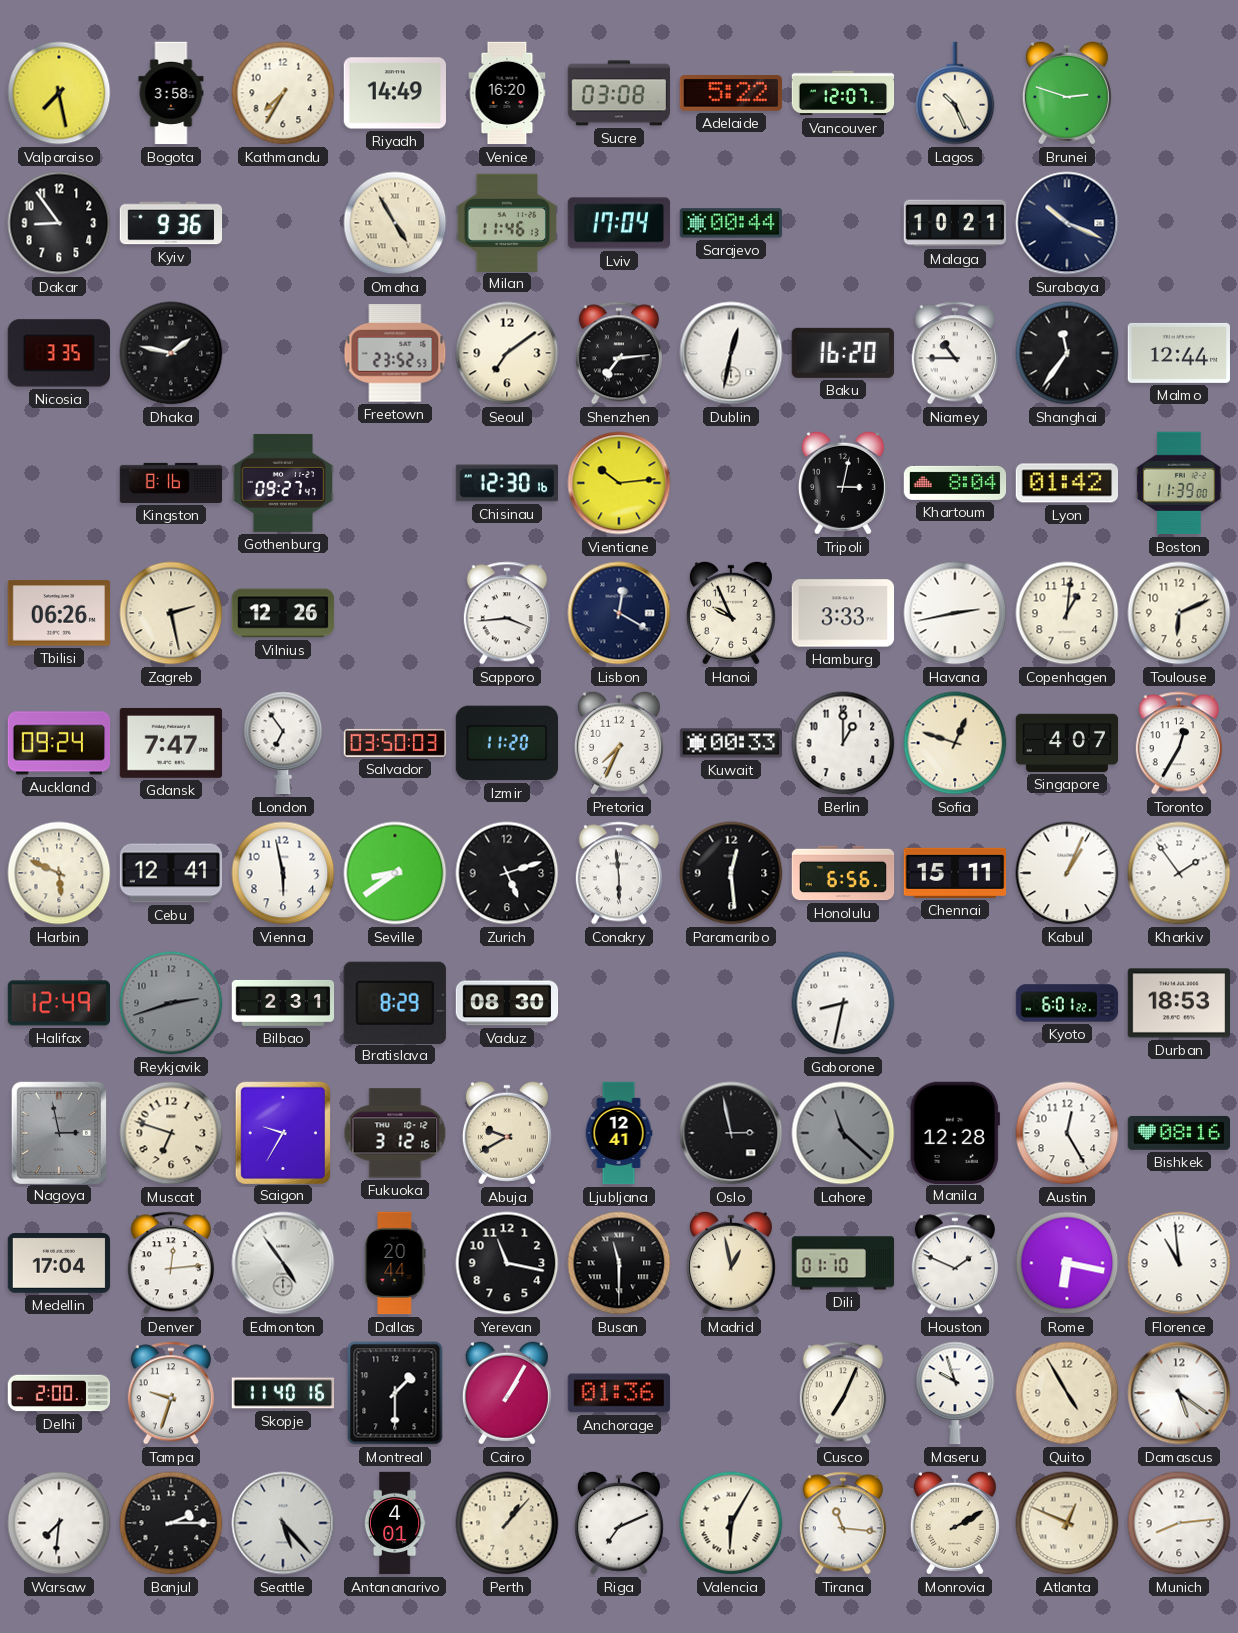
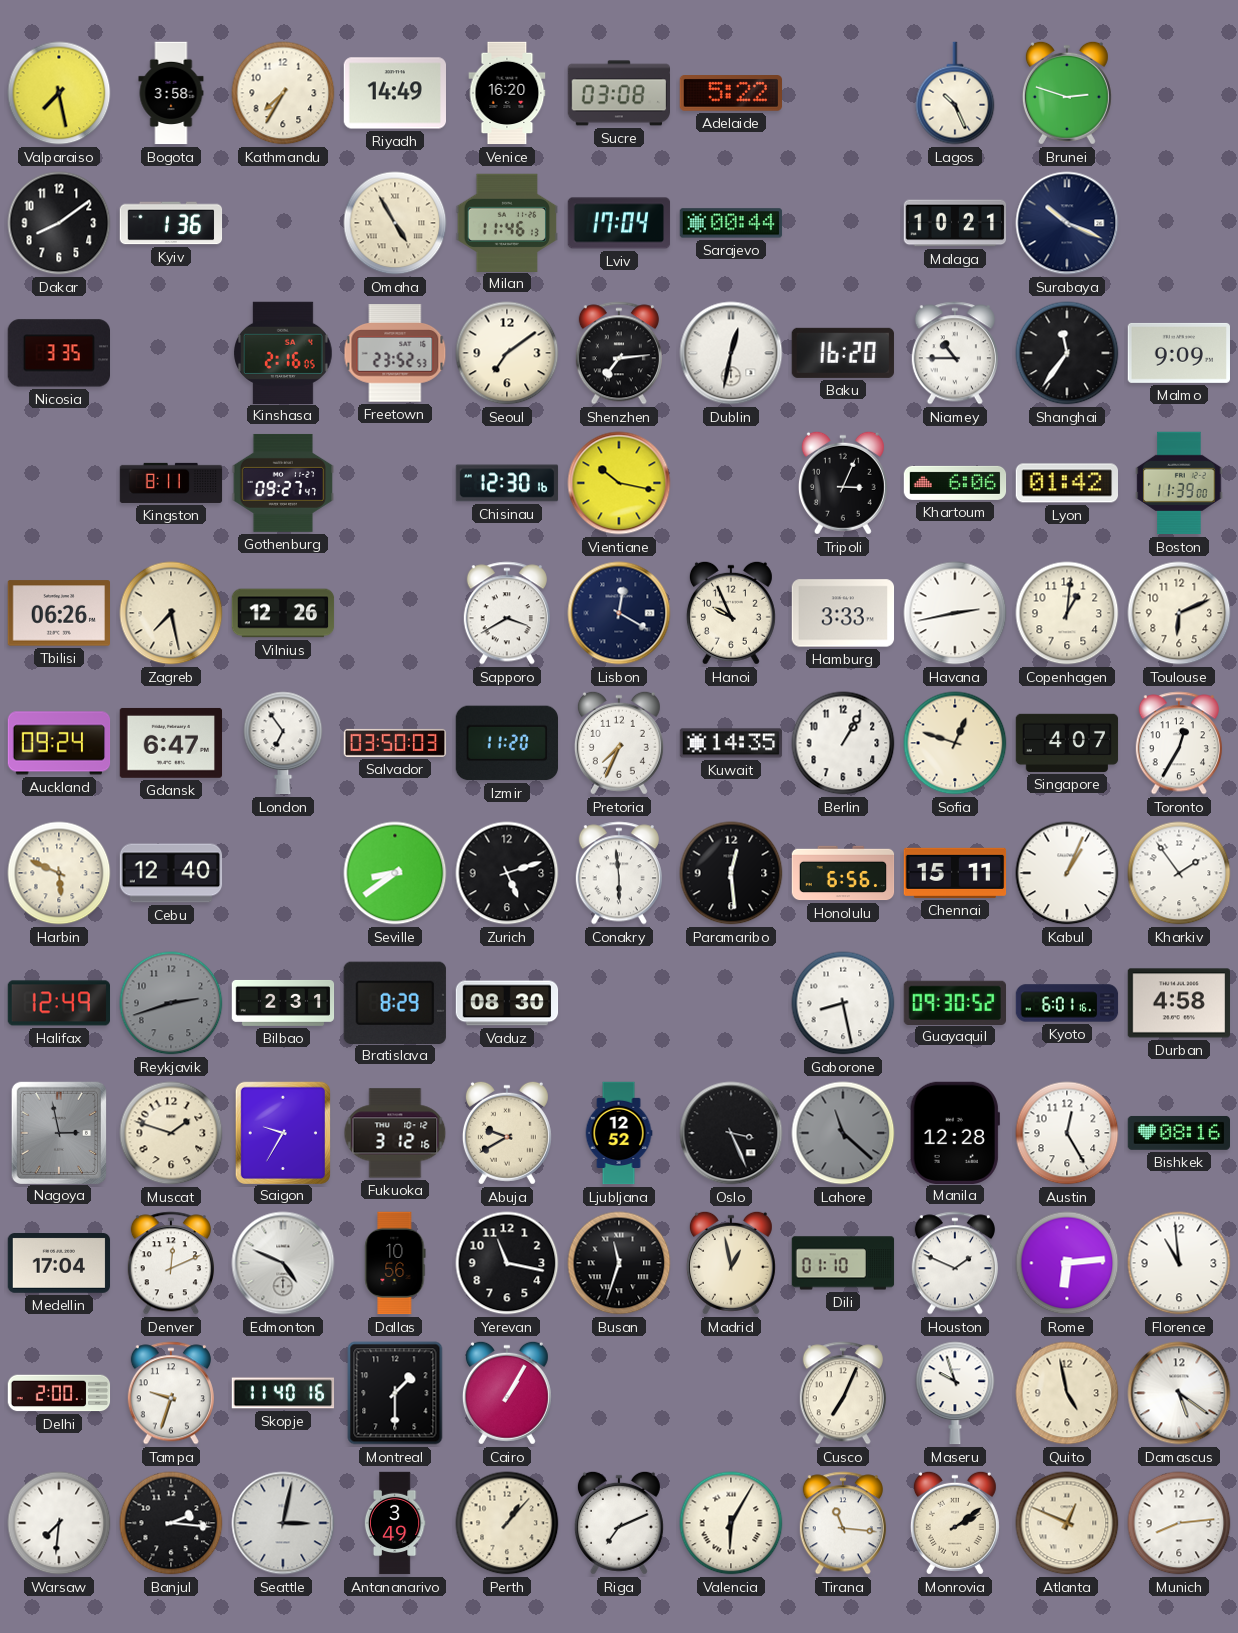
Vancouver: 12:07 -> none (843, 93)
Dakar: 8:54 -> 8:09 (59, 223)
Kyiv: 9:36 -> 1:36 (171, 223)
Dhaka: 1:47 -> none (171, 353)
Kinshasa: none -> 2:16 (284, 352)
Malmo: 12:44 -> 9:09 (1178, 353)
Kingston: 8:16 -> 8:11 (171, 483)
Vientiane: 10:14 -> 10:17 (619, 483)
Tripoli: 3:02 -> 3:04 (843, 483)
Khartoum: 8:04 -> 6:06 (955, 483)
Zagreb: 2:28 -> 7:28 (171, 613)
Sapporo: 3:44 -> 3:40 (507, 613)
Gdansk: 7:47 -> 6:47 (170, 743)
Kuwait: 00:33 -> 14:35 (731, 743)
Berlin: 1:00 -> 1:05 (843, 743)
Cebu: 12:41 -> 12:40 (171, 873)
Vienna: 5:58 -> none (283, 873)
Gaborone: 8:32 -> 8:28 (843, 1003)
Guayaquil: none -> 09:30 (954, 1002)
Kyoto: 6:01:22 -> 6:01:16 (1067, 1003)
Durban: 18:53 -> 4:58 (1179, 1003)
Muscat: 6:48 -> 1:48 (171, 1133)
Ljubljana: 12:41 -> 12:52 (619, 1133)
Oslo: 2:58 -> 3:26 (731, 1133)
Denver: 12:14 -> 12:11 (171, 1263)
Edmonton: 4:54 -> 4:49 (283, 1263)
Dallas: 20:44 -> 10:56 (395, 1263)
Busan: 11:30 -> 11:33 (619, 1263)
Rome: 6:17 -> 6:14 (1067, 1263)
Anchorage: 01:36 -> none (618, 1393)
Quito: 4:55 -> 4:58 (1067, 1393)
Banjul: 2:15 -> 2:16 (171, 1523)
Seattle: 5:23 -> 3:02 (283, 1523)
Antananarivo: 4:01 -> 3:49 (395, 1523)
Monrovia: 2:10 -> 2:09 (955, 1523)
